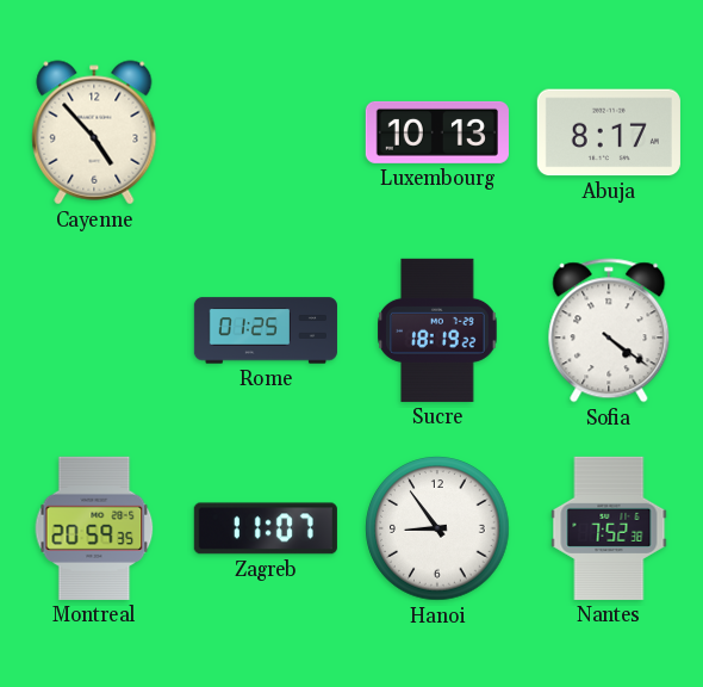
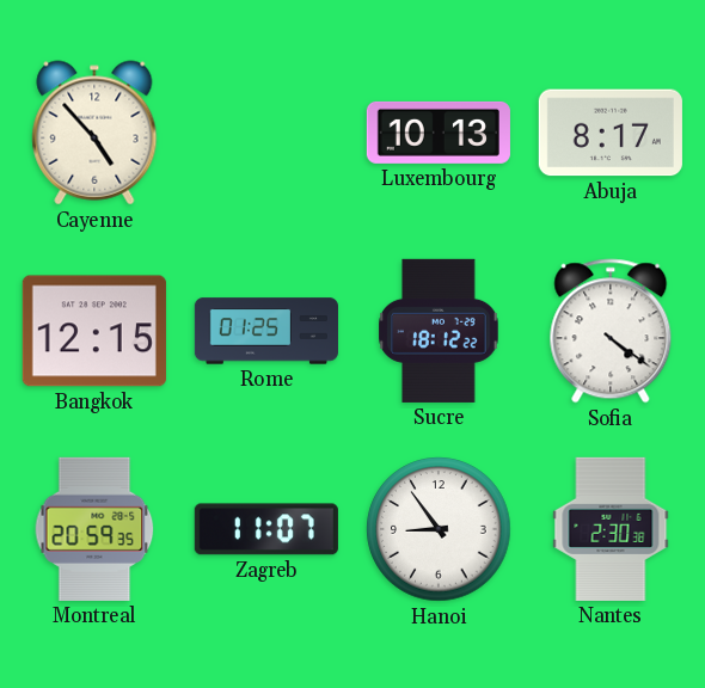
Bangkok: none -> 12:15 (94, 331)
Sucre: 18:19 -> 18:12 (439, 331)
Nantes: 7:52 -> 2:30 (611, 529)
